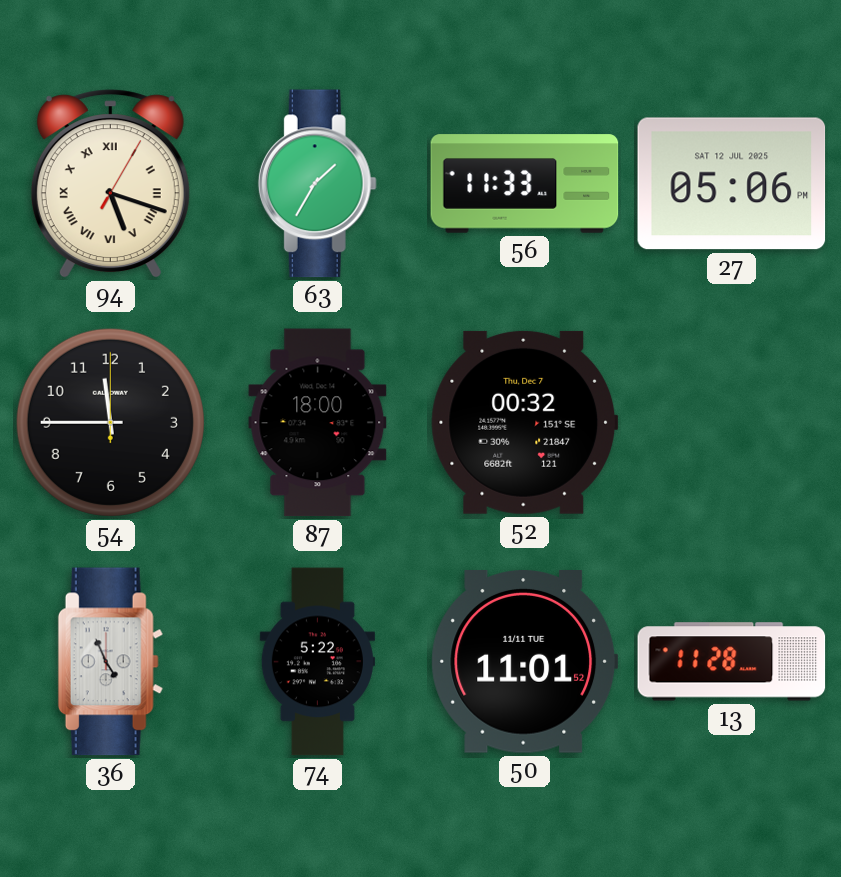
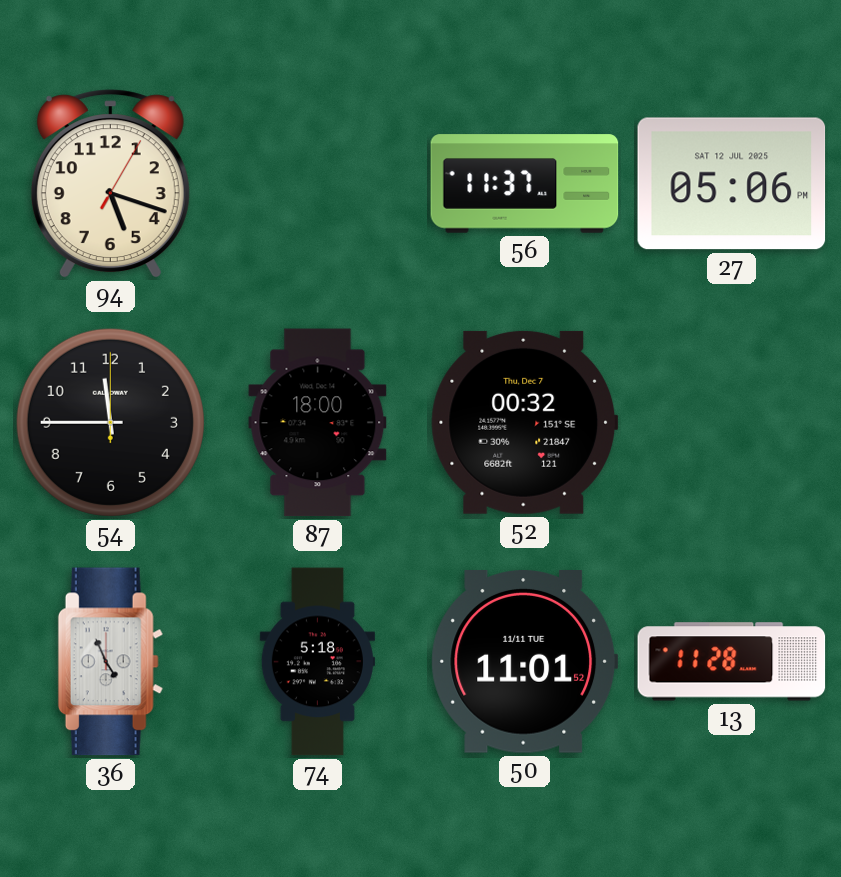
94 numerals: Roman -> Arabic (110, 184)
63: 1:35 -> none (317, 184)
56: 11:33 -> 11:37 (525, 184)
74: 5:22 -> 5:18 (317, 662)
